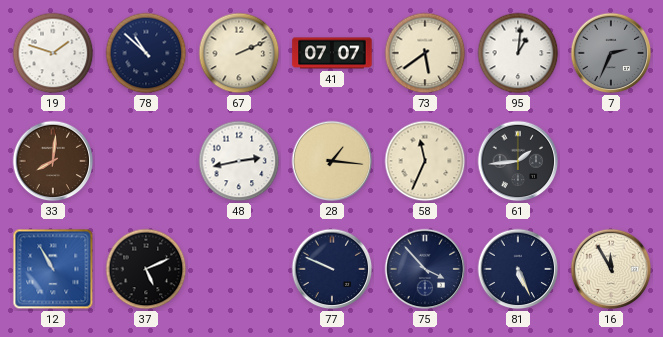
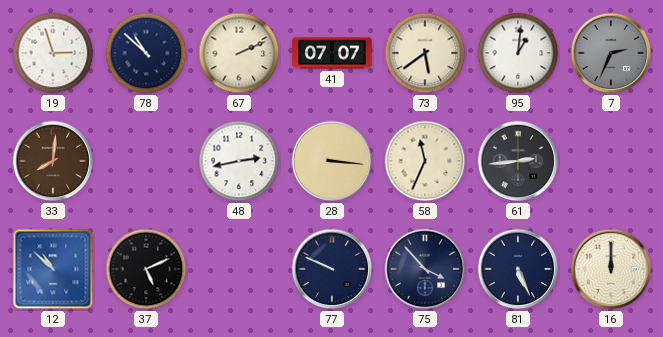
19: 1:48 -> 2:57 (53, 53)
28: 1:16 -> 3:16 (332, 161)
61: 1:44 -> 2:44 (518, 161)
12: 10:55 -> 10:52 (53, 269)
16: 11:55 -> 12:00 (611, 269)
